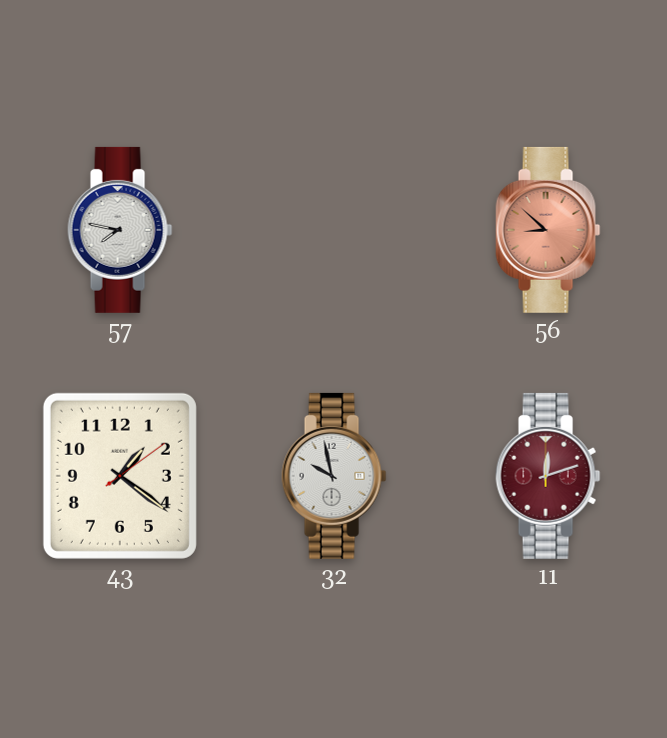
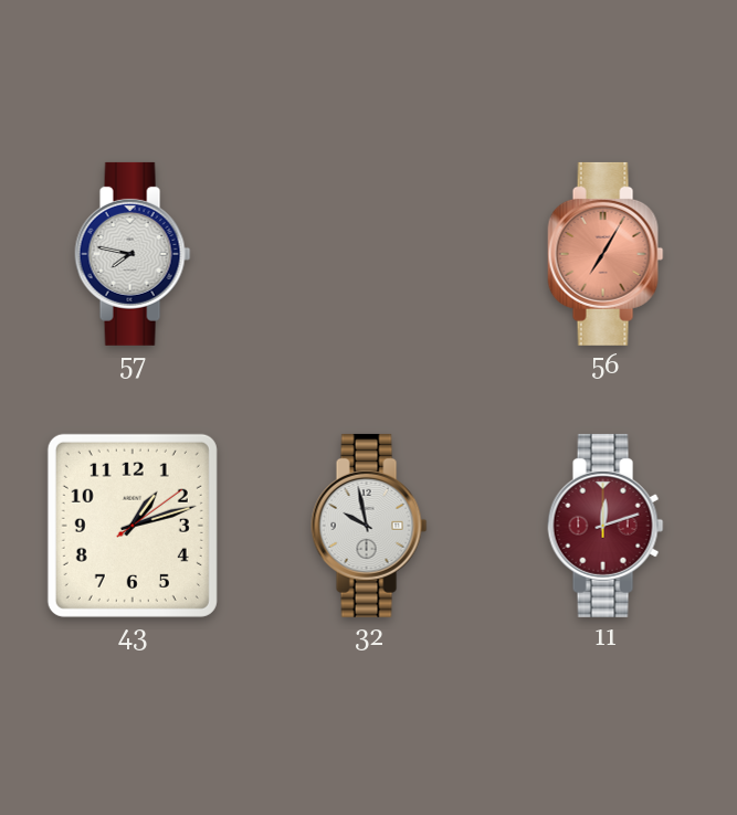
56: 8:52 -> 7:05 (606, 254)
43: 1:21 -> 1:12 (133, 526)
